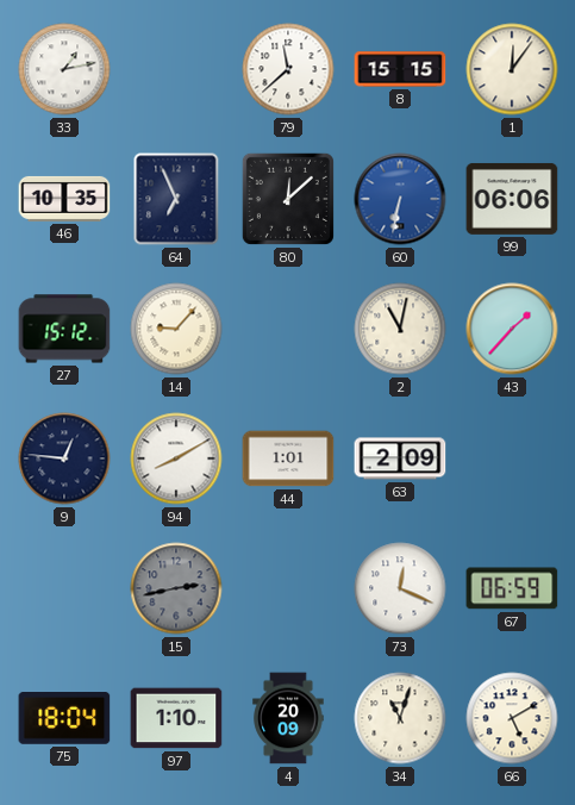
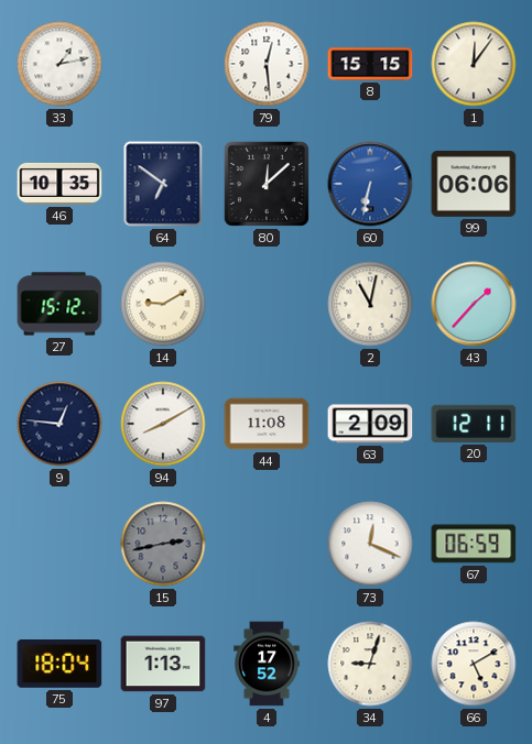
79: 11:38 -> 12:29 (267, 64)
64: 6:56 -> 6:51 (163, 184)
14: 9:07 -> 9:10 (163, 304)
44: 1:01 -> 11:08 (267, 424)
20: none -> 12:11 (474, 424)
97: 1:10 -> 1:13 (163, 664)
4: 20:09 -> 17:52 (267, 664)
34: 11:03 -> 9:03 (370, 664)
